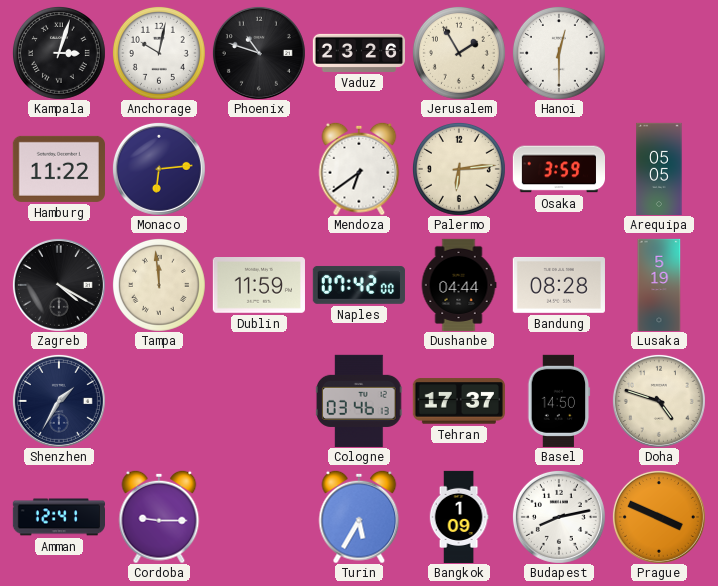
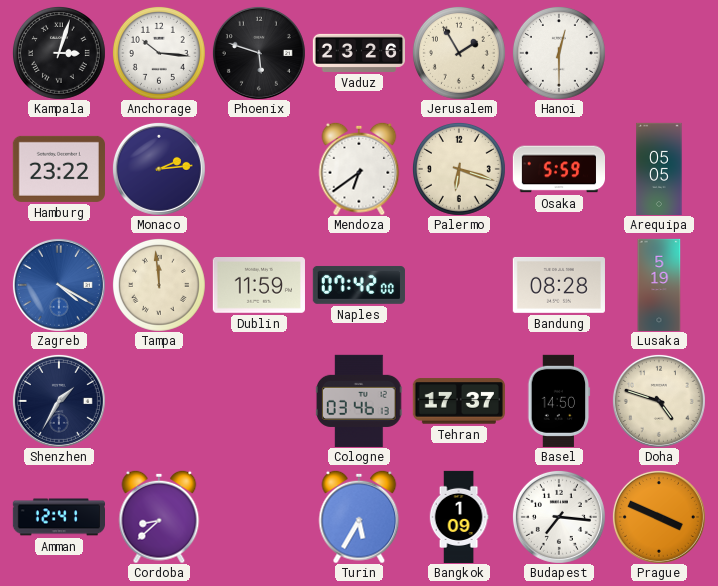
Anchorage: 10:02 -> 10:16 (159, 53)
Phoenix: 10:48 -> 5:48 (259, 53)
Hamburg: 11:22 -> 23:22 (59, 169)
Monaco: 6:14 -> 2:14 (159, 169)
Palermo: 6:14 -> 6:18 (459, 169)
Osaka: 3:59 -> 5:59 (558, 169)
Zagreb dial: black -> blue (59, 285)
Dushanbe: 04:44 -> none (459, 284)
Cordoba: 9:15 -> 8:38 (159, 517)
Budapest: 8:13 -> 7:16 (559, 517)
